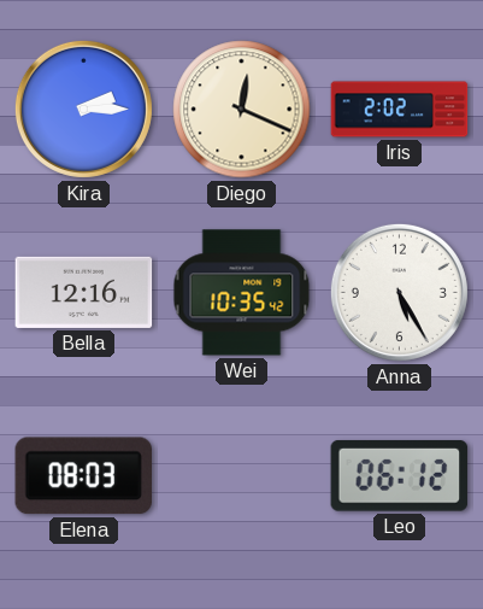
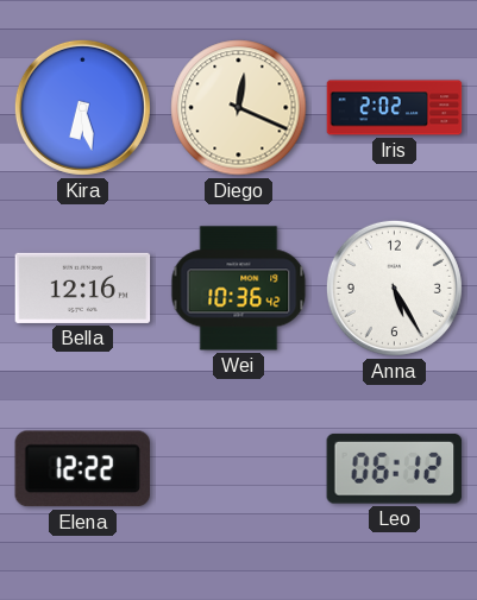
Kira: 2:15 -> 6:28 (82, 107)
Wei: 10:35 -> 10:36 (239, 289)
Elena: 08:03 -> 12:22 (82, 469)
